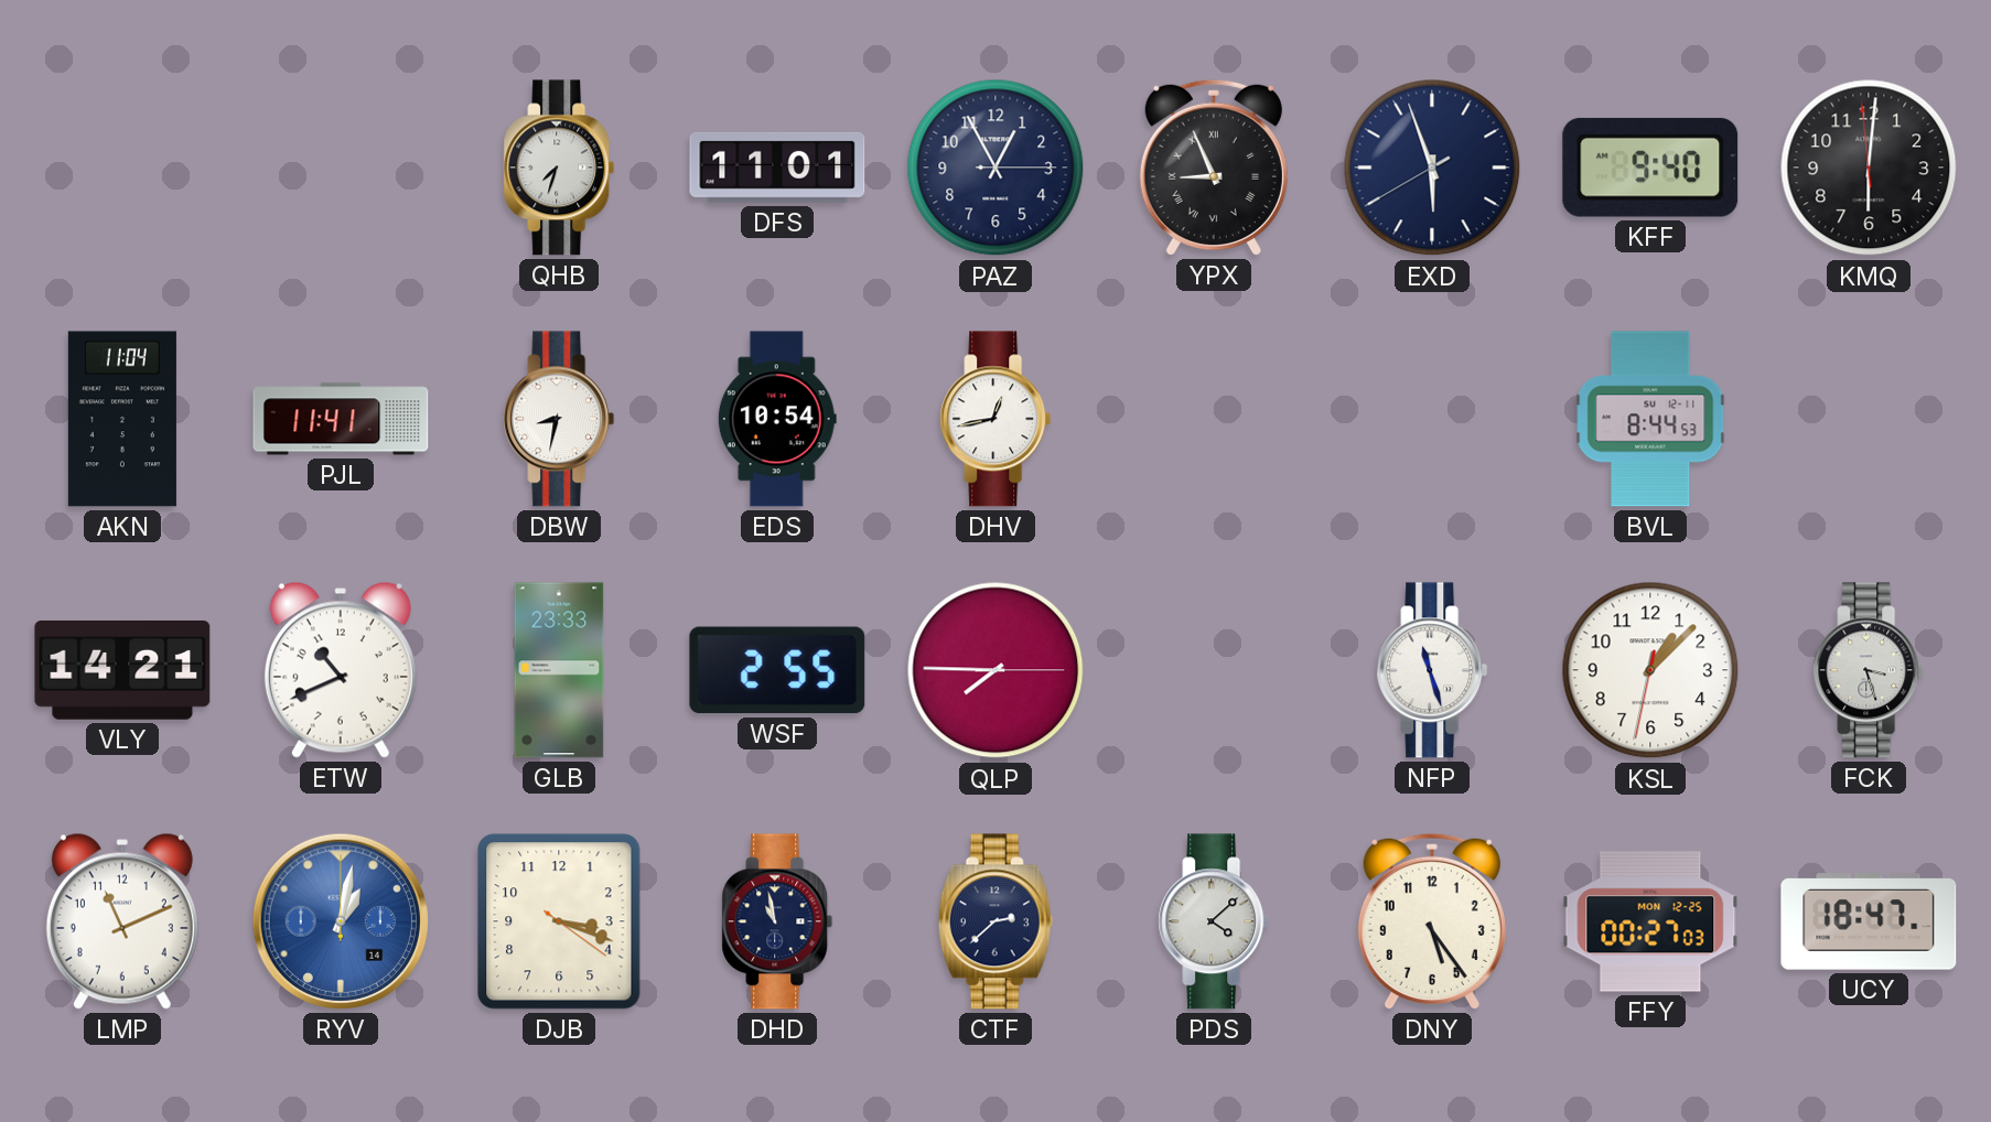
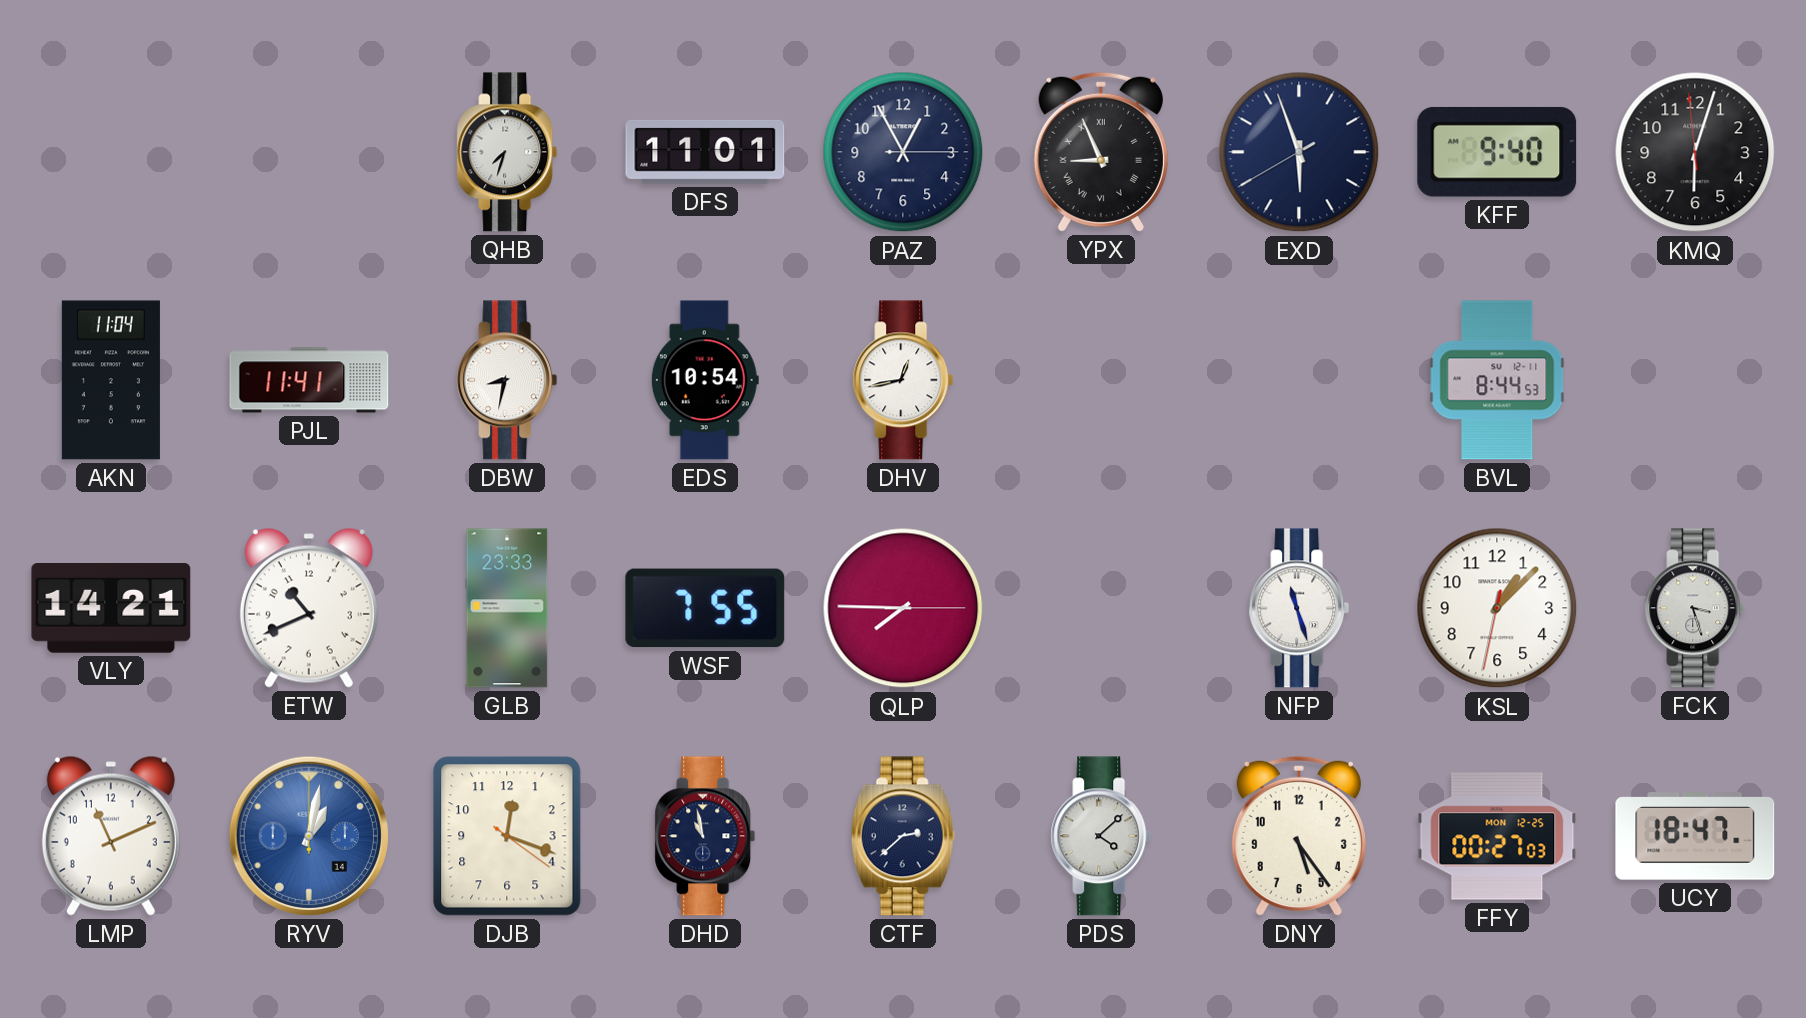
KMQ: 6:00 -> 6:02 (1695, 152)
WSF: 2:55 -> 7:55 (705, 608)
DJB: 3:18 -> 12:18 (507, 836)
